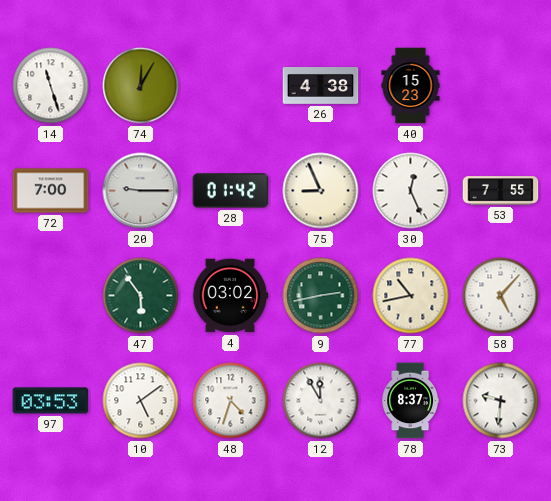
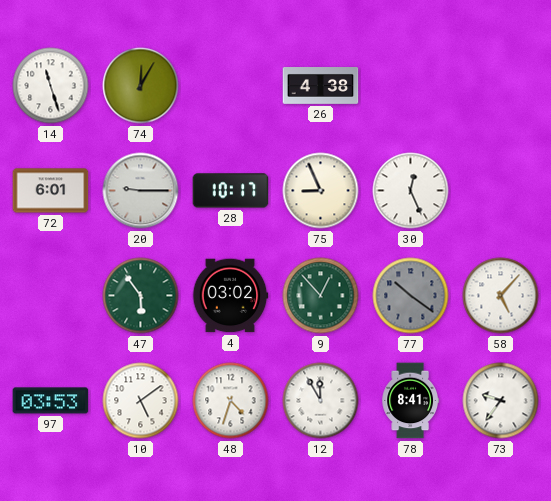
40: 15:23 -> none (411, 86)
72: 7:00 -> 6:01 (51, 191)
28: 01:42 -> 10:17 (231, 191)
53: 7:55 -> none (501, 191)
9: 2:43 -> 12:53 (321, 296)
77: 10:43 -> 10:21 (411, 296)
77 dial: cream -> grey (411, 296)
78: 8:37 -> 8:41 (410, 401)
73: 9:31 -> 9:36 (501, 401)
